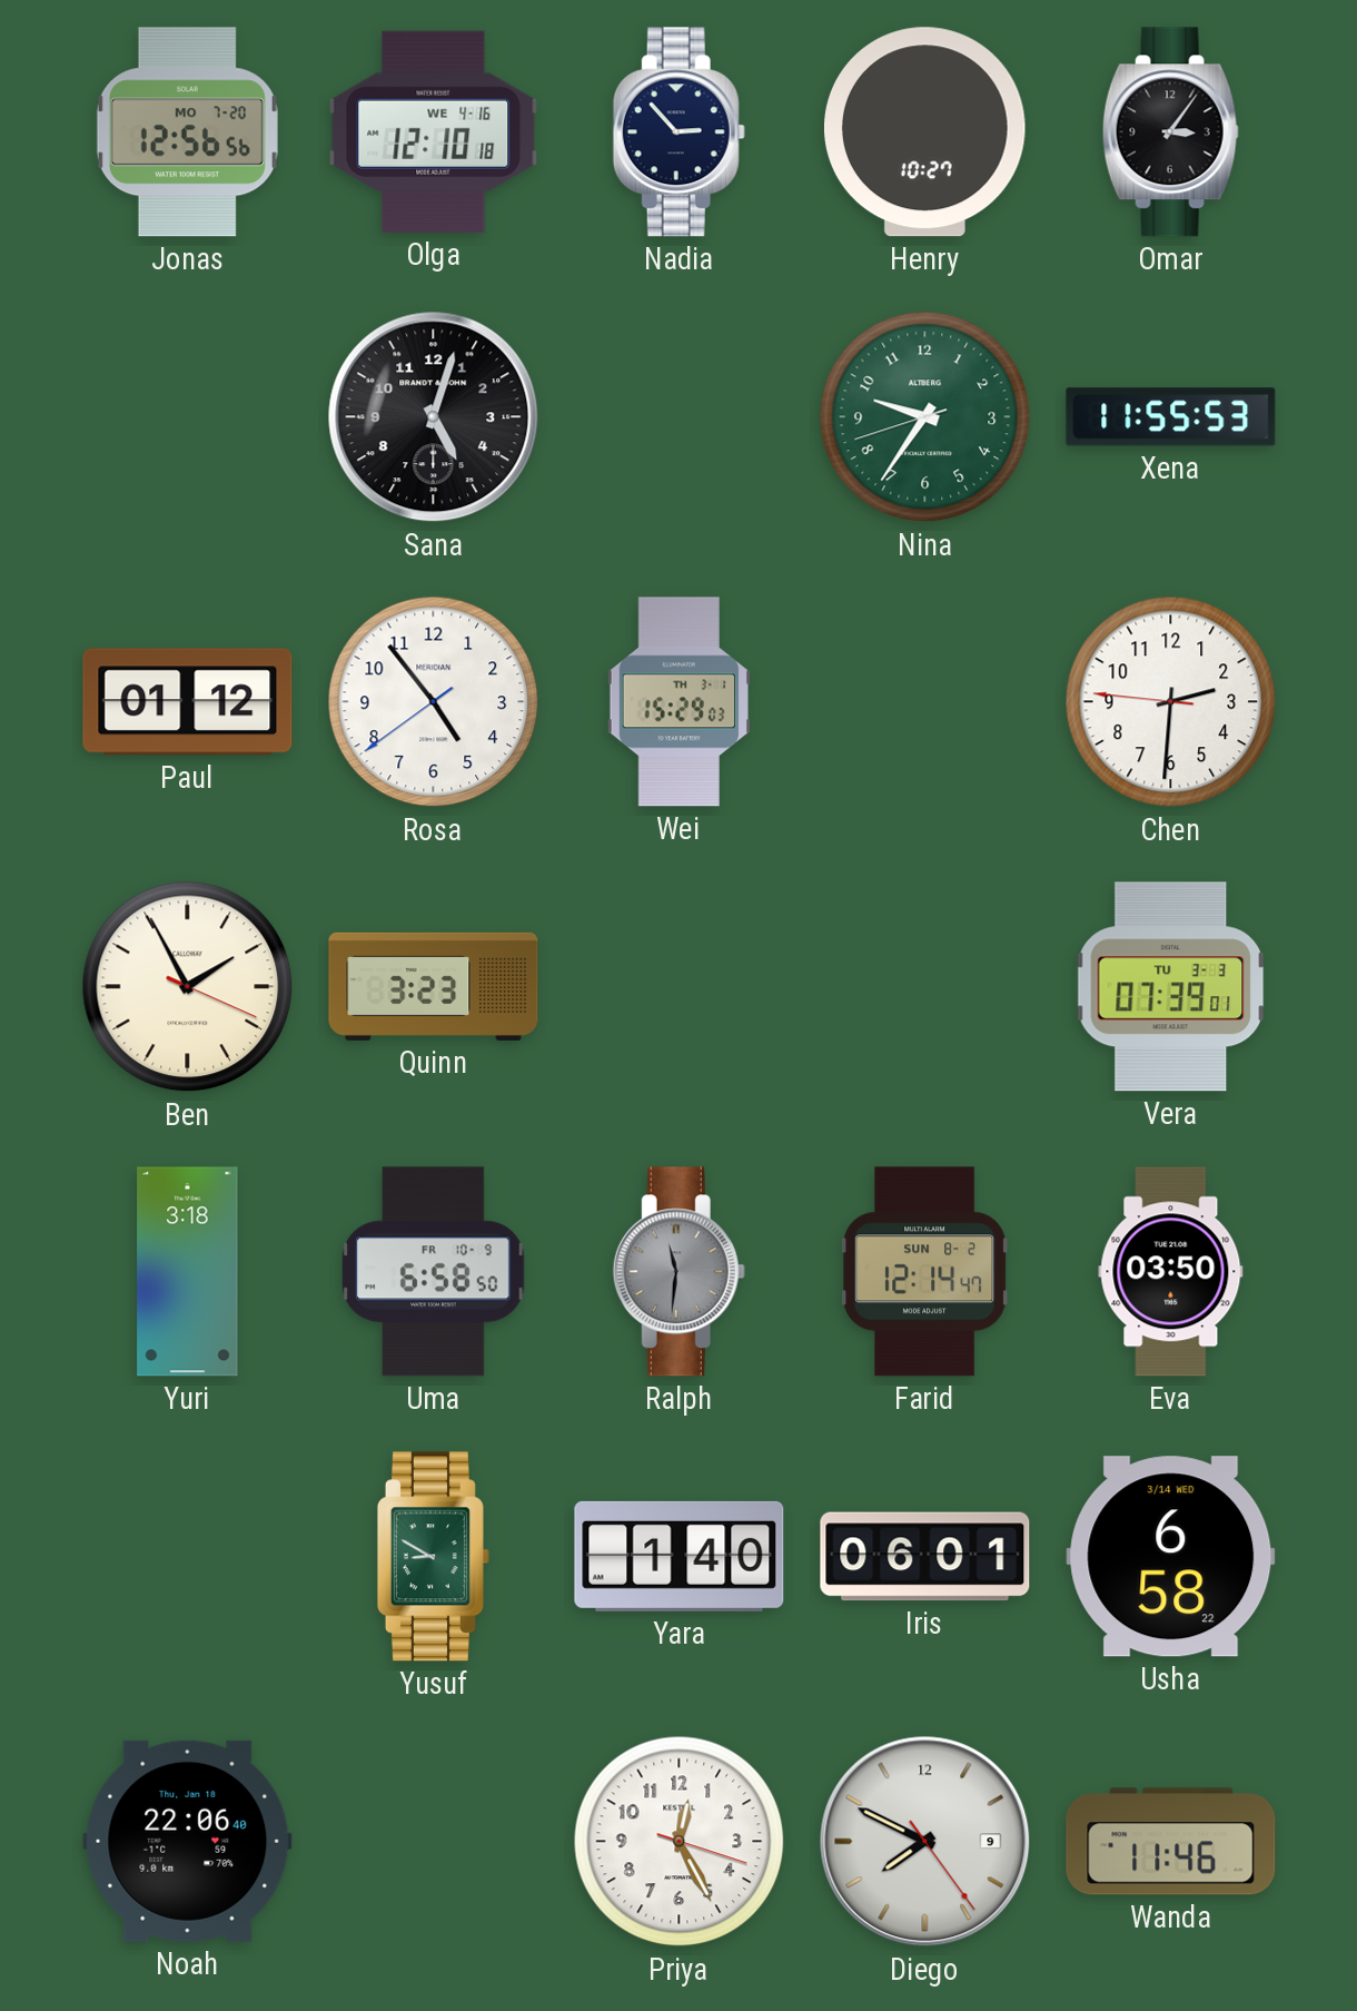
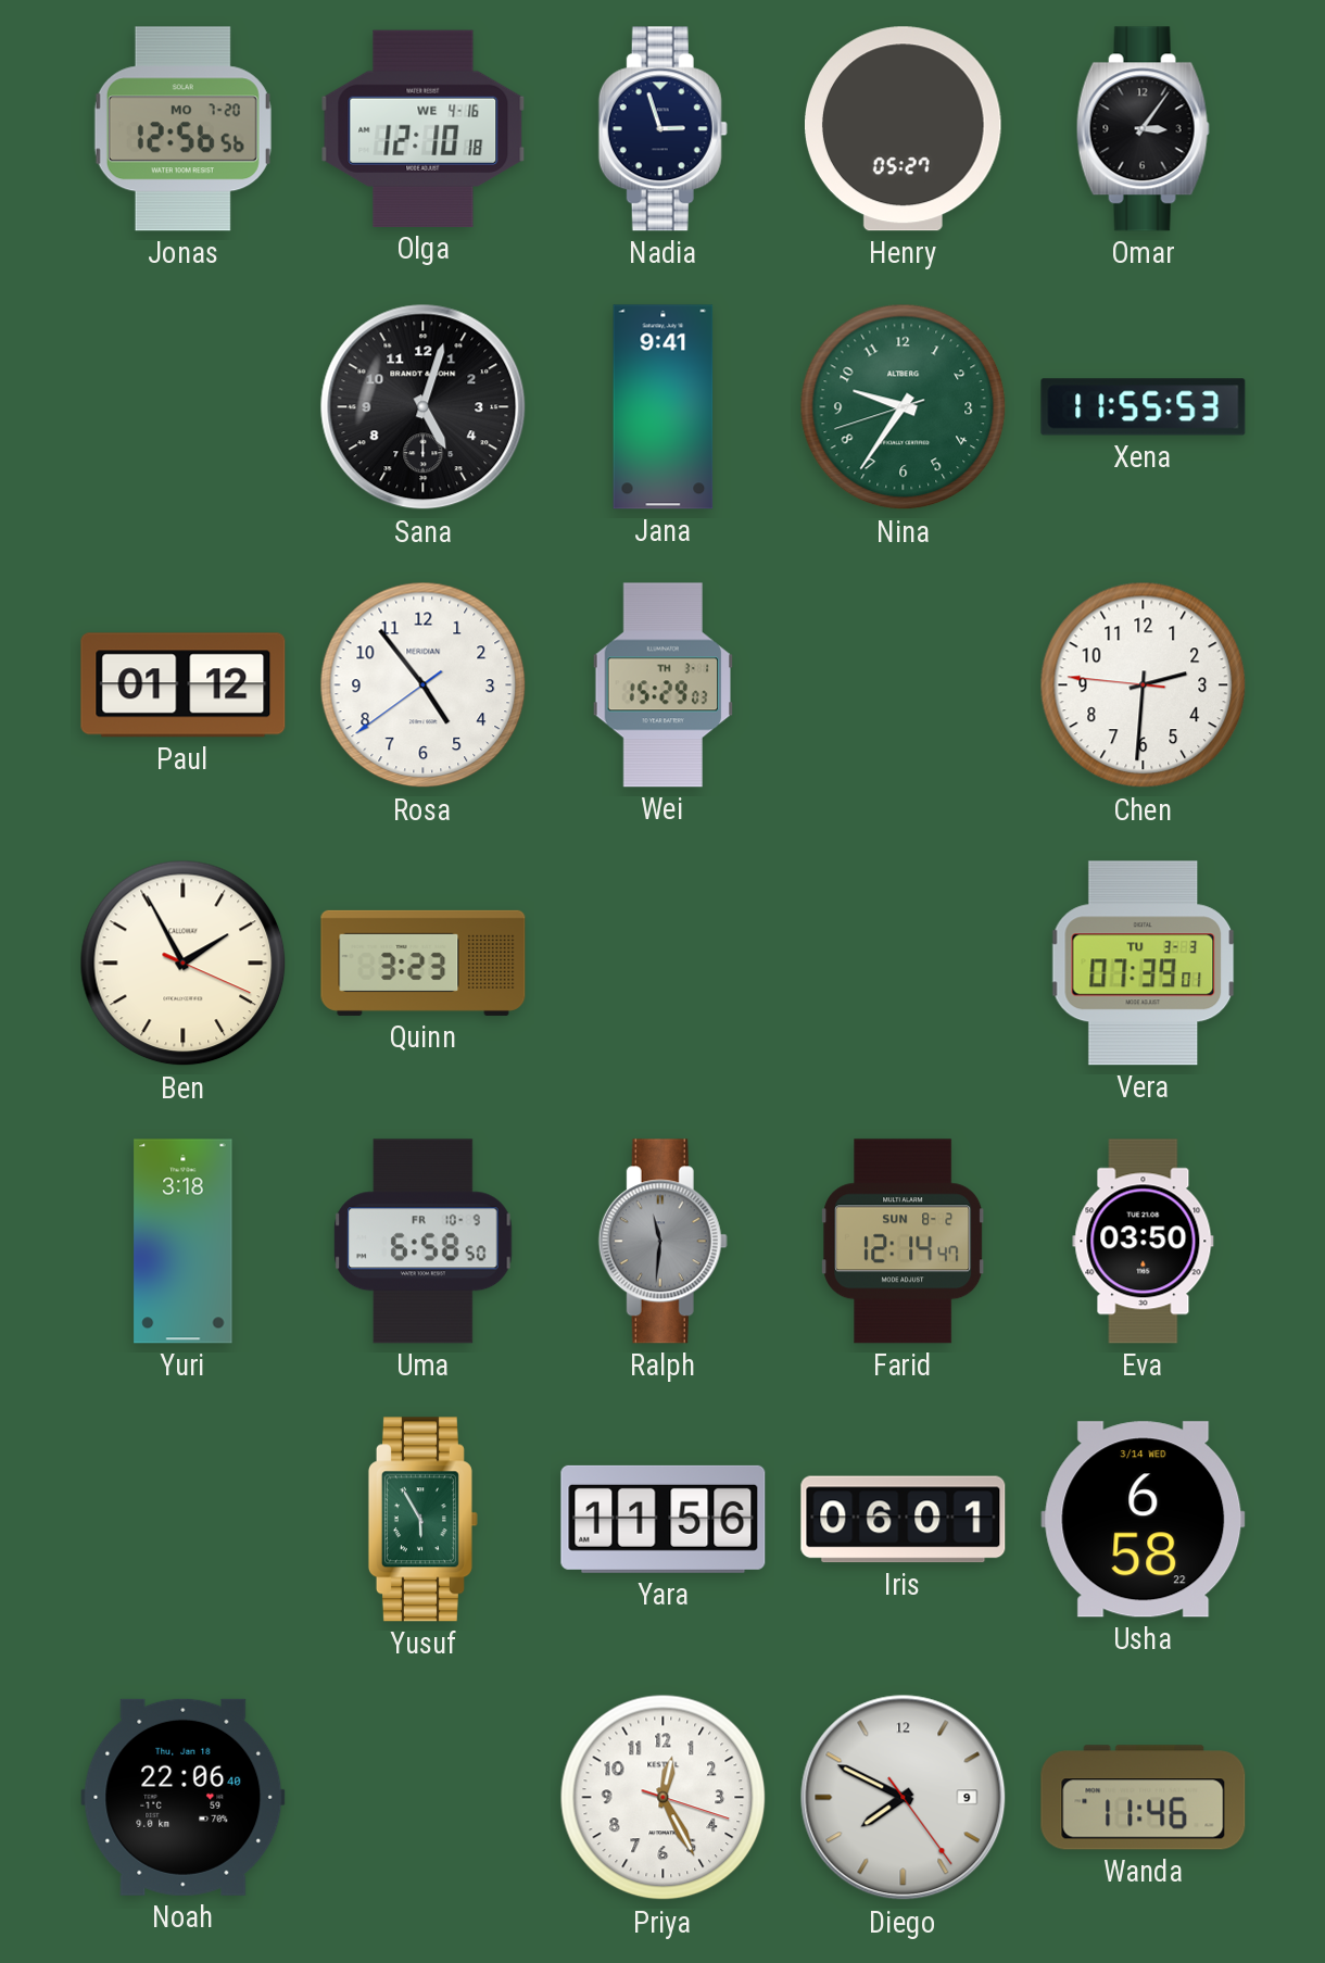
Nadia: 2:53 -> 2:57 (662, 129)
Henry: 10:27 -> 05:27 (903, 129)
Jana: none -> 9:41 (664, 407)
Yusuf: 8:50 -> 5:55 (422, 1520)
Yara: 1:40 -> 11:56 (664, 1519)
